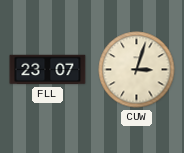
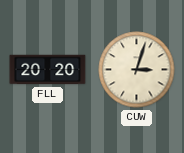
FLL: 23:07 -> 20:20 (48, 70)
